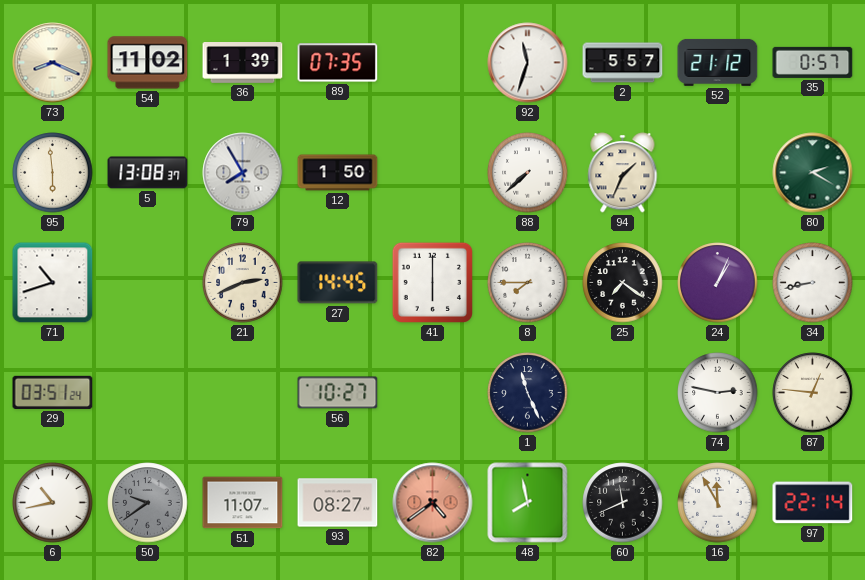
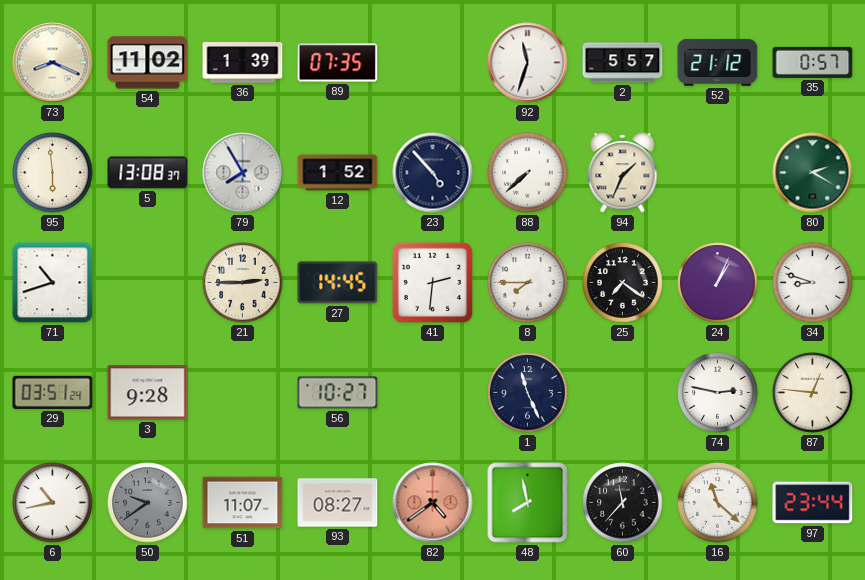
12: 1:50 -> 1:52 (338, 173)
23: none -> 4:53 (433, 173)
21: 2:41 -> 2:45 (243, 283)
41: 6:00 -> 2:31 (432, 282)
34: 8:43 -> 8:48 (813, 283)
3: none -> 9:28 (148, 393)
60: 11:41 -> 11:37 (623, 503)
16: 11:55 -> 11:22 (718, 503)
97: 22:14 -> 23:44 (813, 503)
